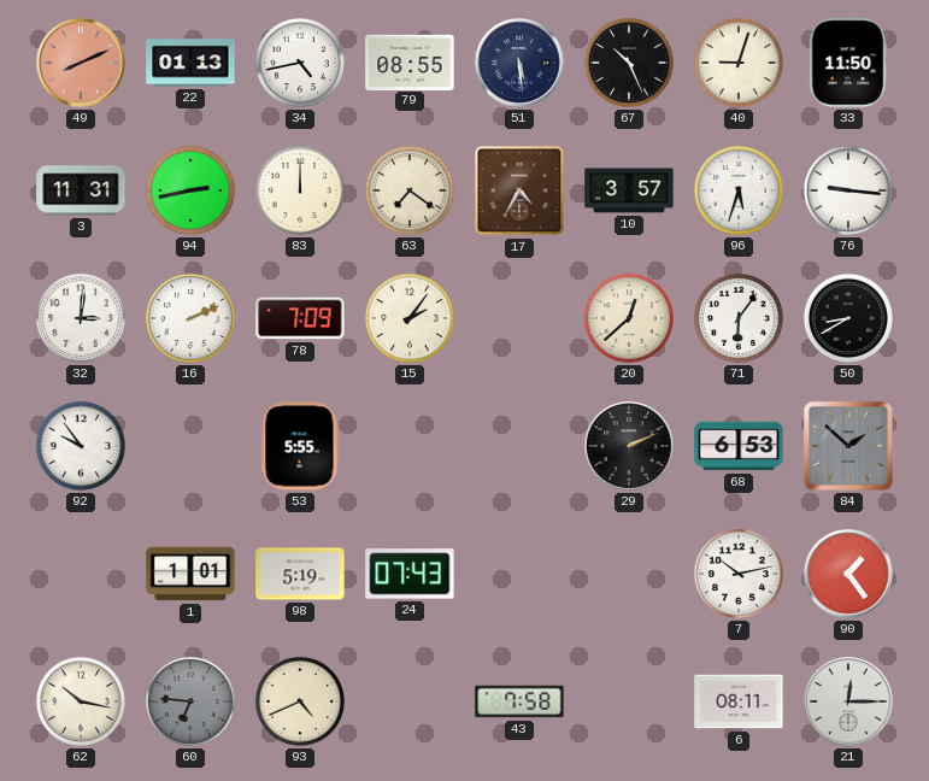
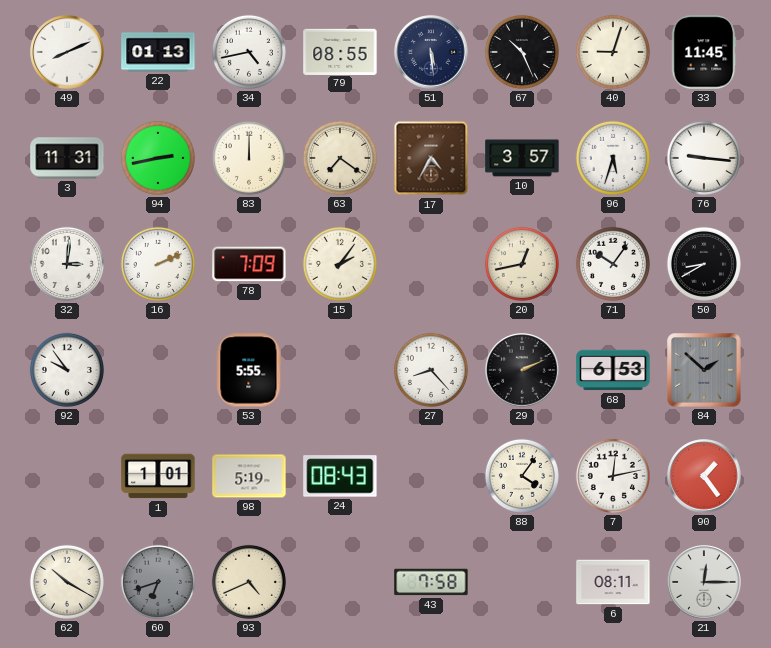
49 dial: salmon -> white (67, 52)
33: 11:50 -> 11:45 (704, 52)
20: 12:38 -> 12:43 (522, 264)
71: 6:06 -> 10:06 (613, 264)
27: none -> 8:23 (431, 370)
24: 07:43 -> 08:43 (340, 476)
88: none -> 4:06 (522, 476)
7: 10:13 -> 12:13 (613, 476)
62: 10:17 -> 10:20 (67, 582)
60: 6:46 -> 6:42 (158, 582)
